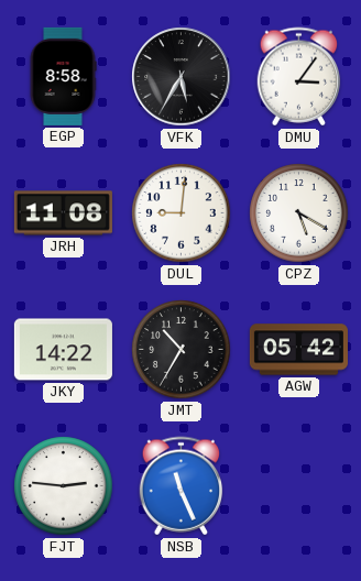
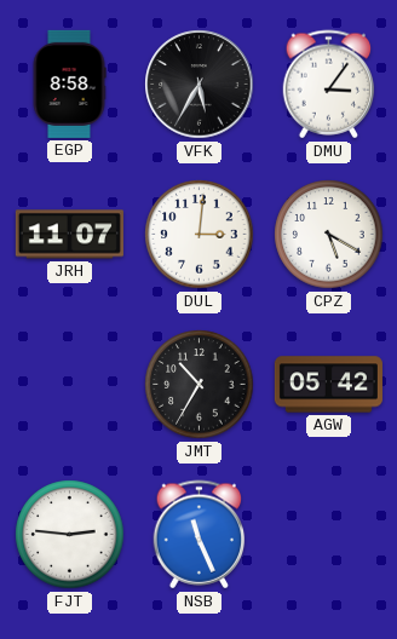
JRH: 11:08 -> 11:07 (69, 235)
DUL: 9:01 -> 3:01 (200, 235)
JKY: 14:22 -> none (63, 350)
